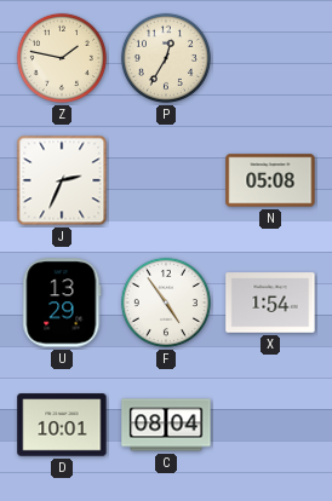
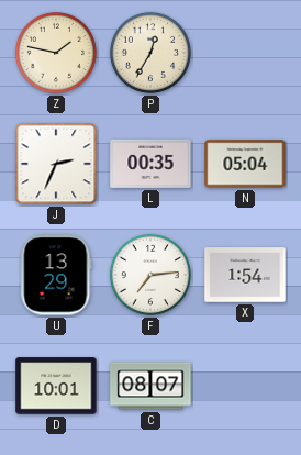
L: none -> 00:35 (150, 164)
N: 05:08 -> 05:04 (245, 164)
F: 4:54 -> 7:14 (150, 275)
C: 08:04 -> 08:07 (150, 386)
